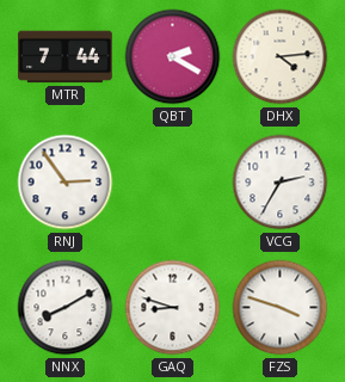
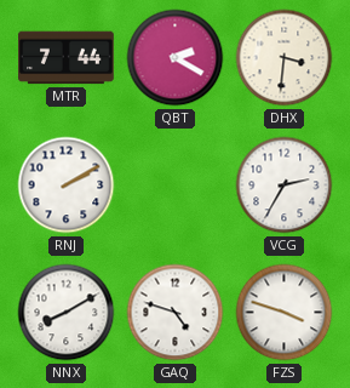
DHX: 4:14 -> 3:31 (285, 58)
RNJ: 2:54 -> 2:10 (67, 186)
GAQ: 8:48 -> 4:48 (176, 313)
